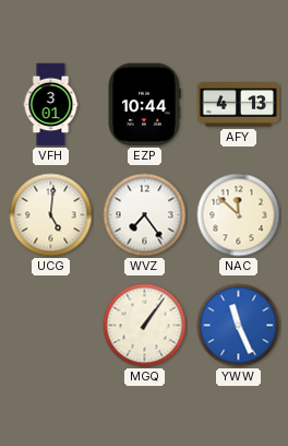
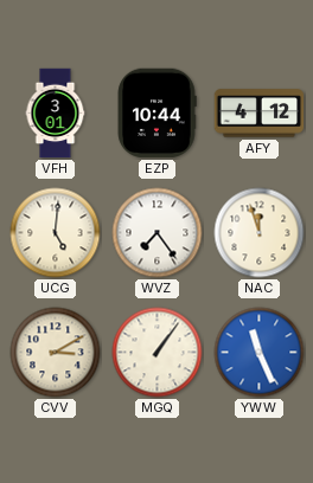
AFY: 4:13 -> 4:12 (260, 114)
NAC: 11:52 -> 11:57 (260, 233)
CVV: none -> 3:10 (56, 353)
